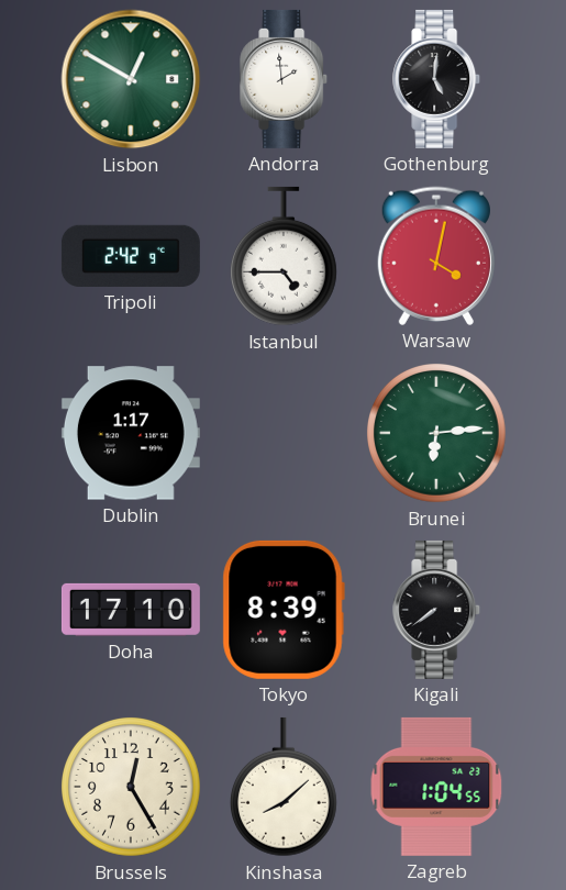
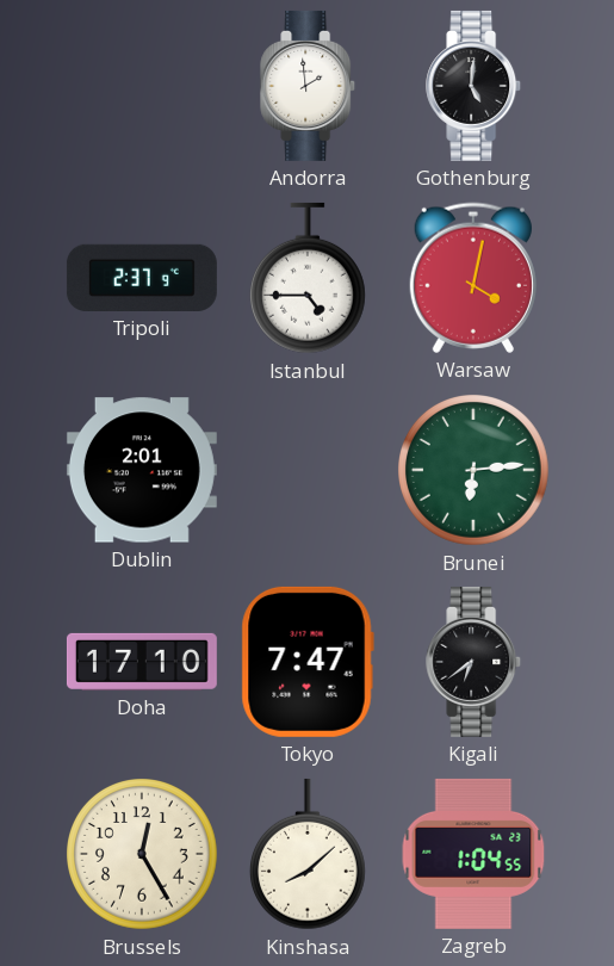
Lisbon: 12:50 -> none (131, 79)
Tripoli: 2:42 -> 2:37 (142, 278)
Dublin: 1:17 -> 2:01 (142, 470)
Tokyo: 8:39 -> 7:47 (308, 662)
Kigali: 7:39 -> 6:39 (475, 662)
